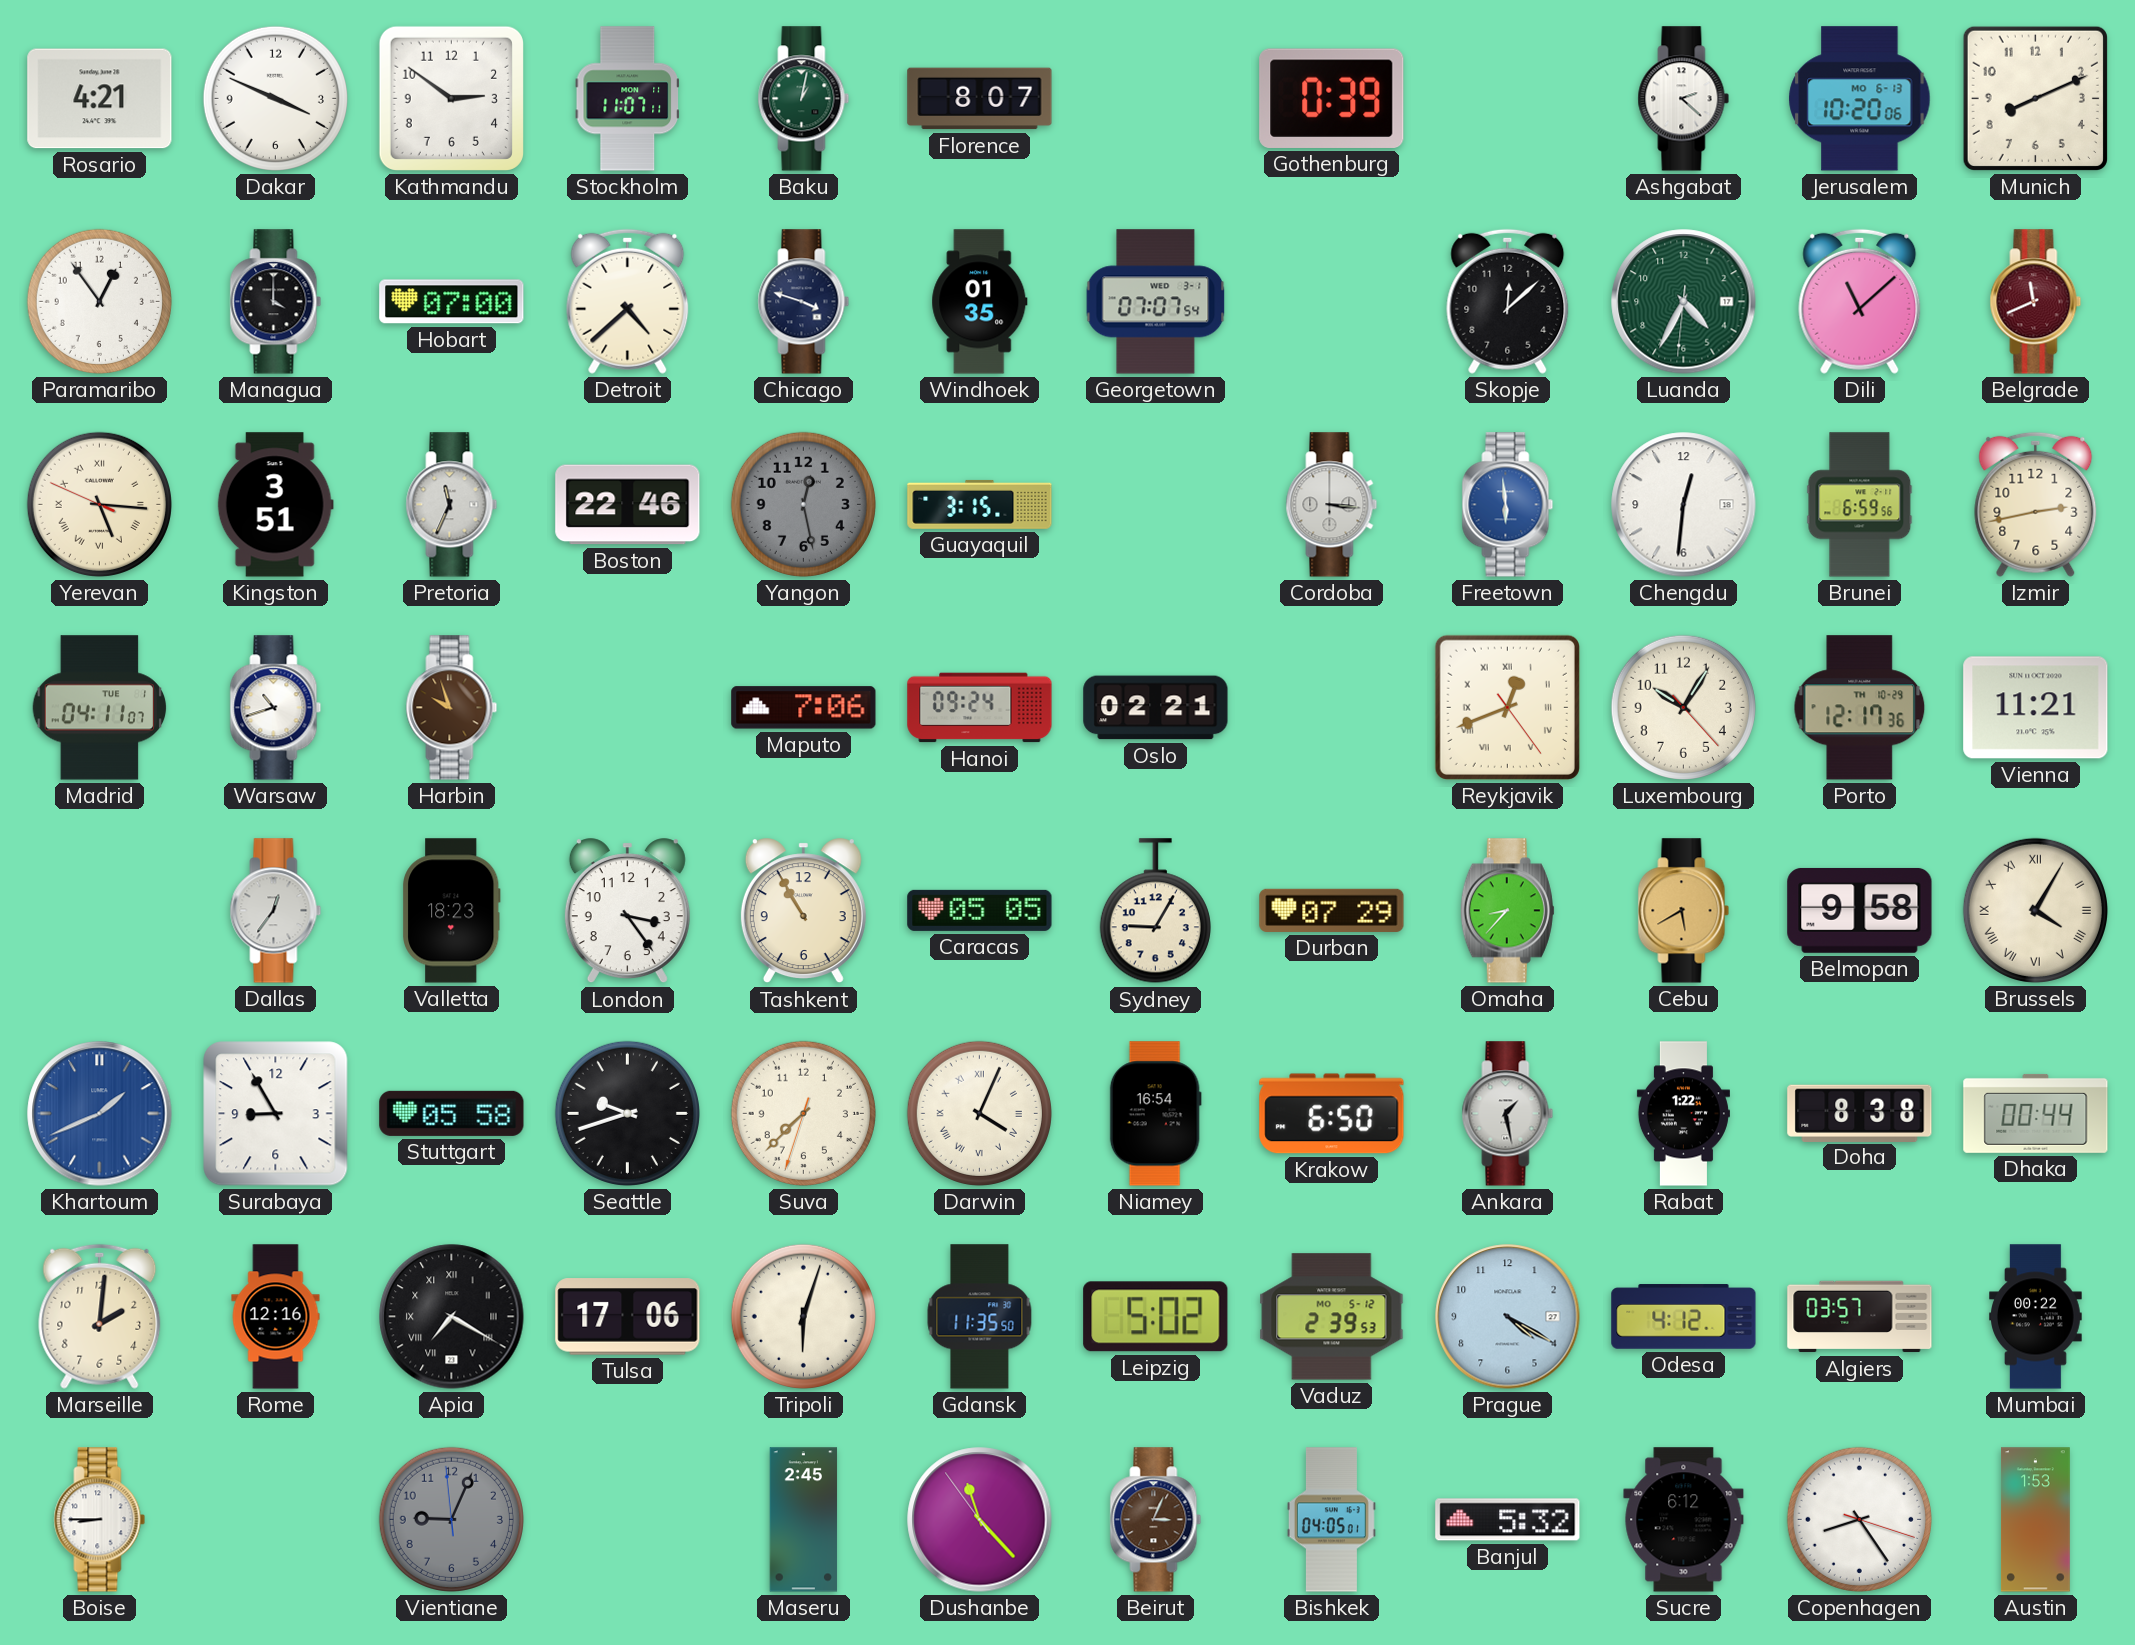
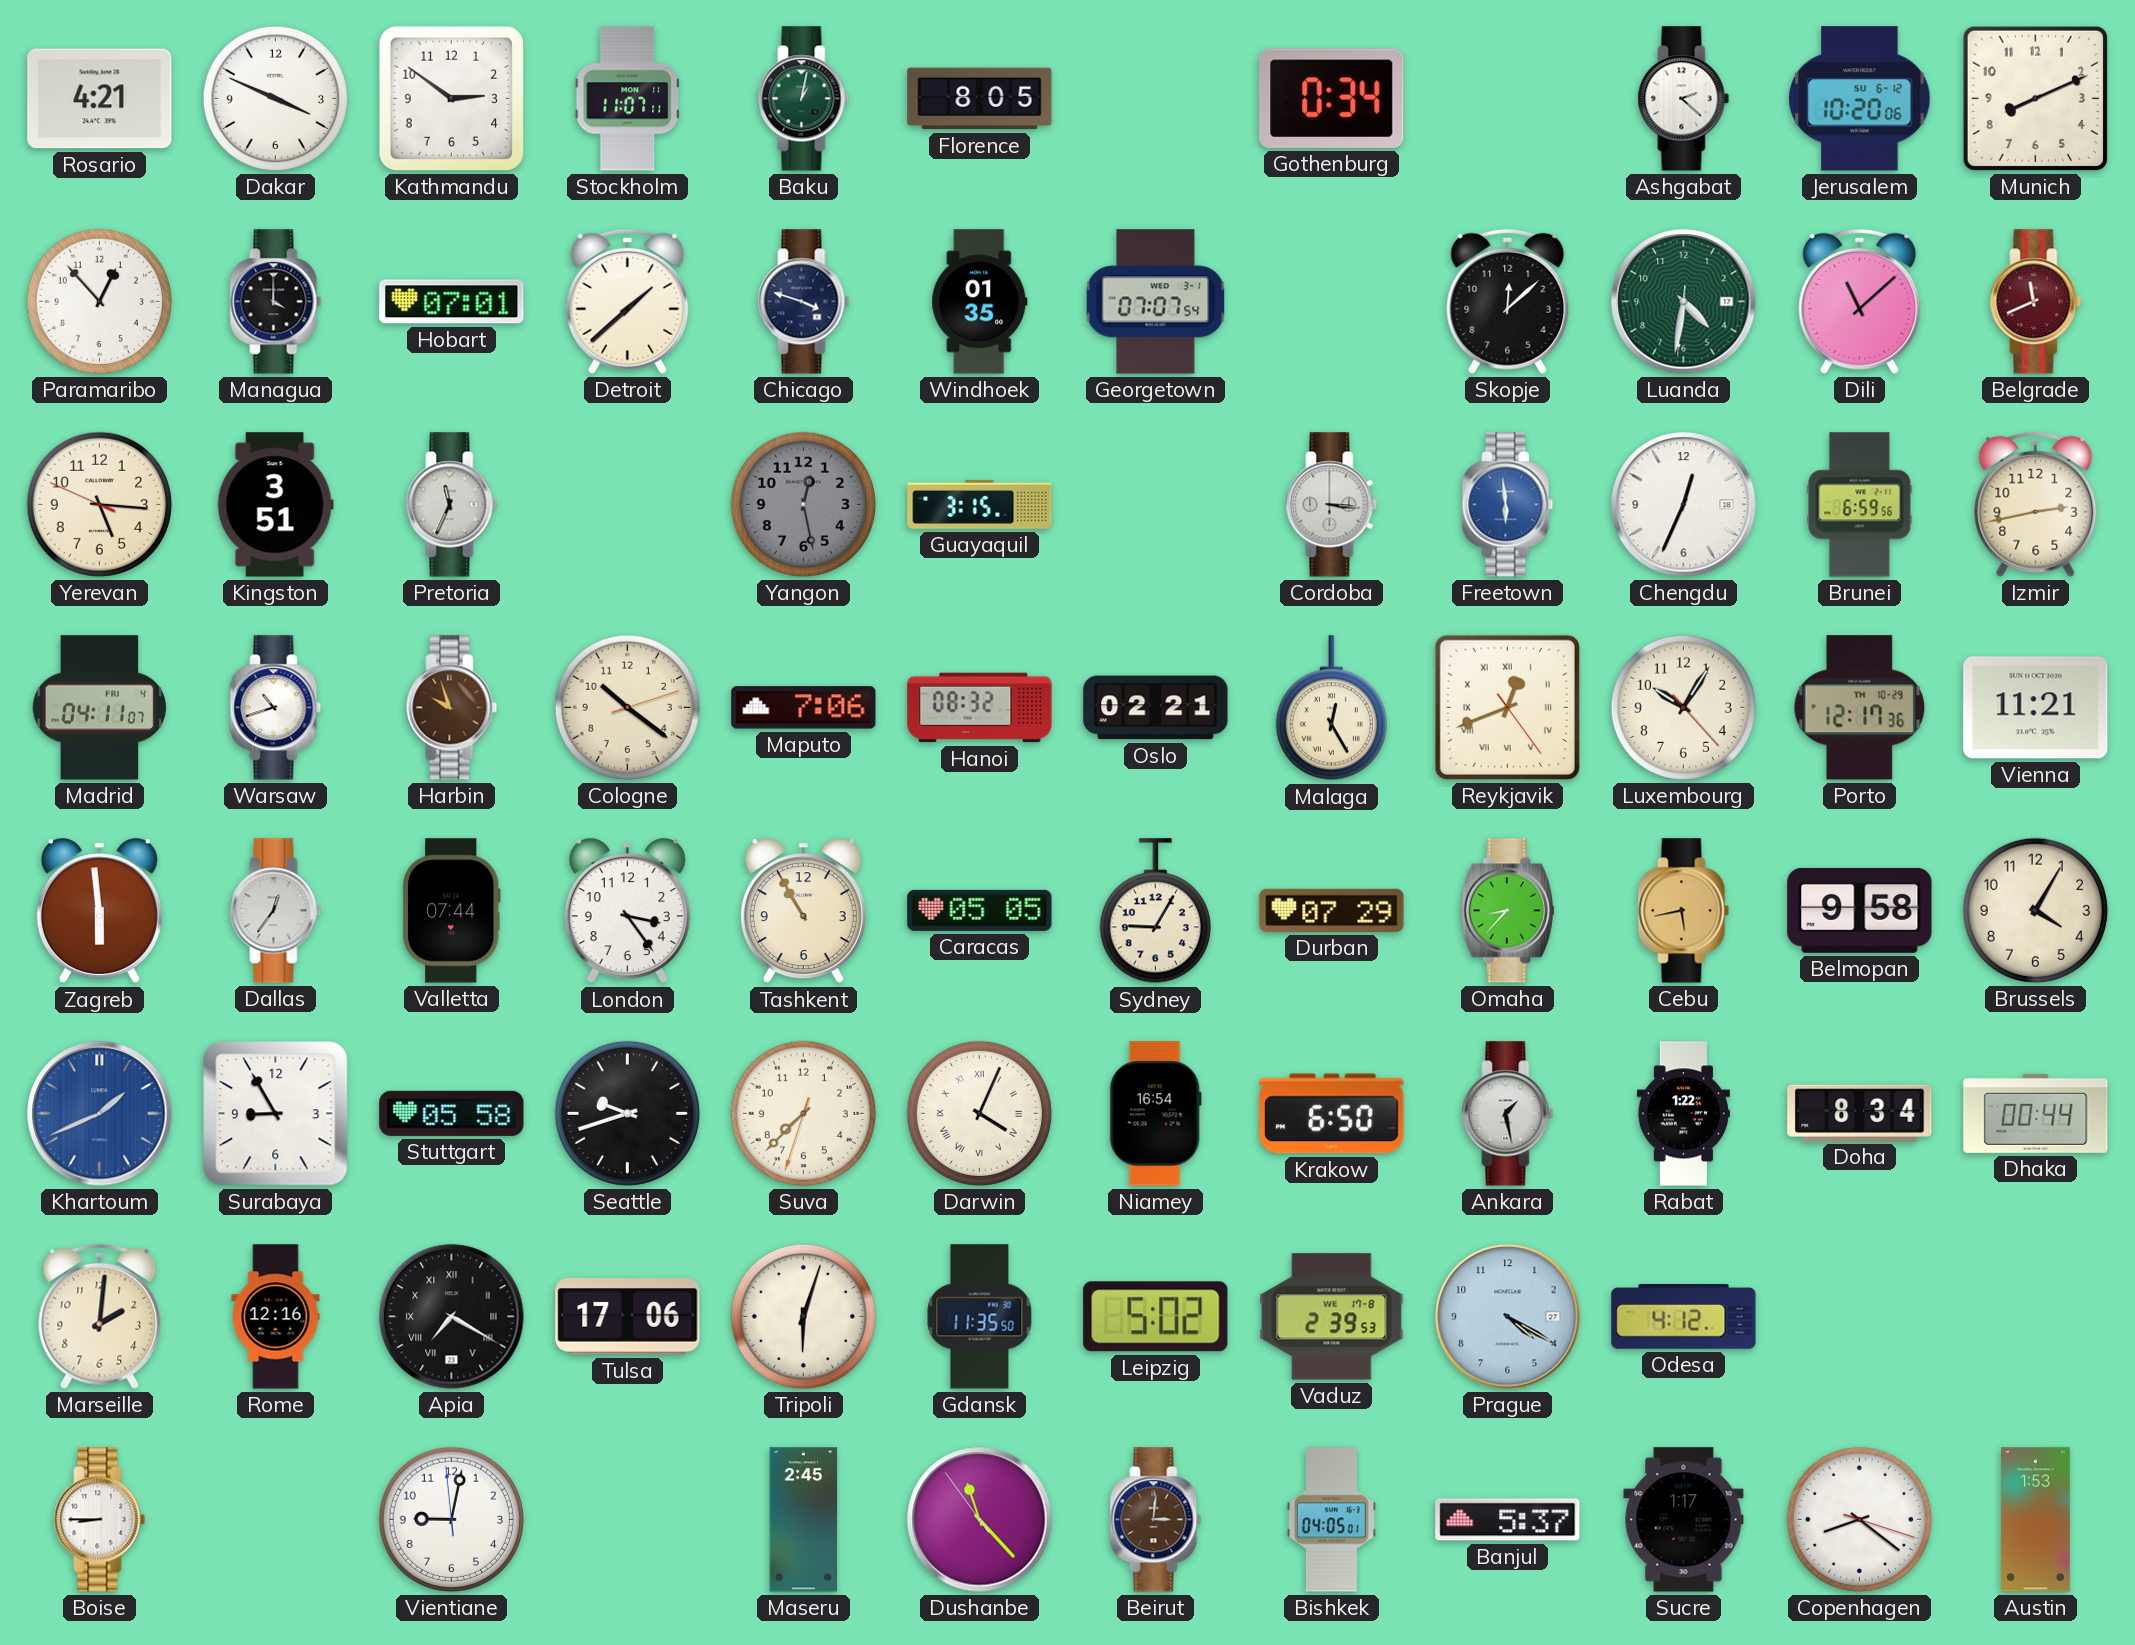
Florence: 8:07 -> 8:05 (980, 99)
Gothenburg: 0:39 -> 0:34 (1332, 98)
Jerusalem date: MO 6-13 -> SU 6-12 (1860, 99)
Paramaribo: 12:54 -> 12:53 (99, 301)
Hobart: 07:00 -> 07:01 (452, 302)
Detroit: 4:38 -> 1:38 (628, 301)
Luanda: 4:34 -> 4:31 (1684, 302)
Yerevan numerals: Roman -> Arabic (99, 504)
Boston: 22:46 -> none (628, 505)
Chengdu: 12:31 -> 12:34 (1684, 505)
Madrid date: TUE 1 -> FRI 4 (100, 708)
Cologne: none -> 10:21 (627, 707)
Hanoi: 09:24 -> 08:32 (980, 708)
Malaga: none -> 12:25 (1331, 708)
Zagreb: none -> 5:59 (99, 911)
Valletta: 18:23 -> 07:44 (452, 911)
Cebu: 5:40 -> 5:43 (1684, 911)
Brussels numerals: Roman -> Arabic (2035, 910)
Doha: 8:38 -> 8:34 (1860, 1113)
Vaduz date: MO 5-12 -> WE 17-8 (1332, 1317)
Algiers: 03:57 -> none (1860, 1317)
Mumbai: 00:22 -> none (2036, 1317)
Vientiane: 9:03 -> 9:01 (451, 1519)
Vientiane dial: grey -> white (451, 1519)
Beirut: 3:04 -> 3:01 (1156, 1520)
Banjul: 5:32 -> 5:37 (1508, 1520)
Sucre: 6:12 -> 1:17 (1684, 1520)
Copenhagen: 8:24 -> 8:21 (1859, 1519)
